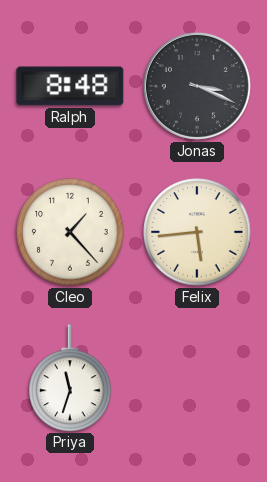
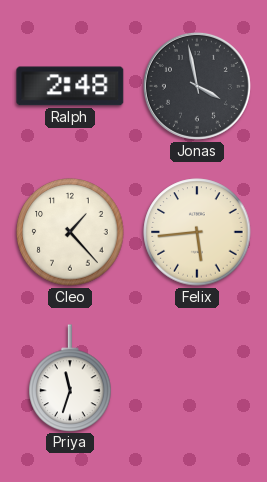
Ralph: 8:48 -> 2:48 (70, 86)
Jonas: 3:19 -> 3:58 (197, 86)
